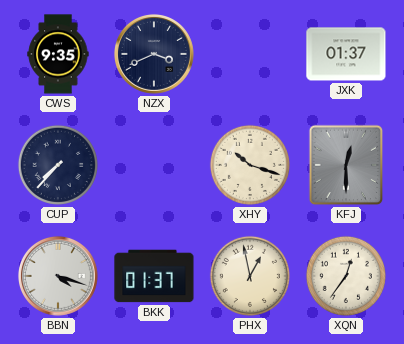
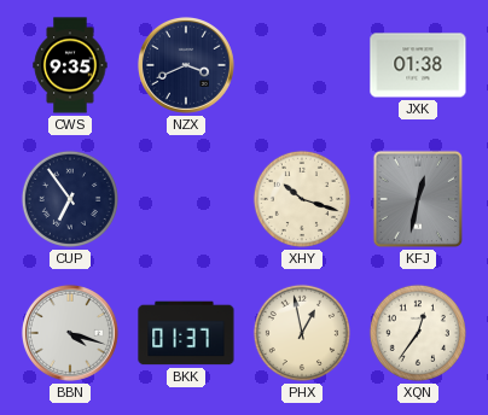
JXK: 01:37 -> 01:38 (418, 65)
CUP: 7:37 -> 6:54 (70, 199)
KFJ: 12:30 -> 12:32 (418, 199)
